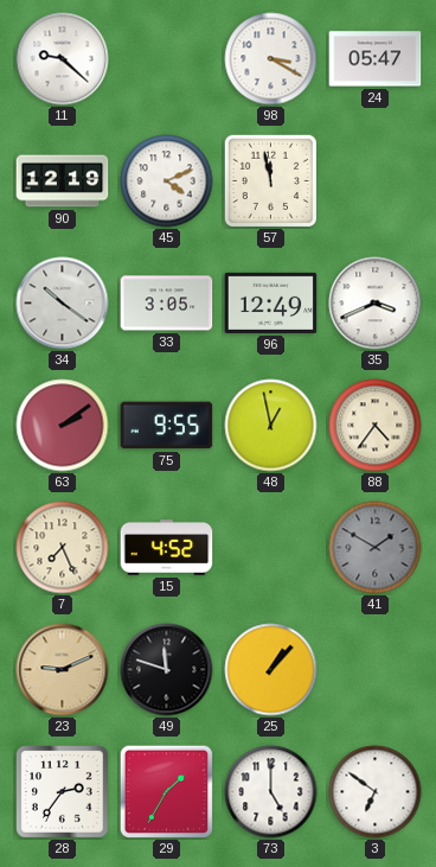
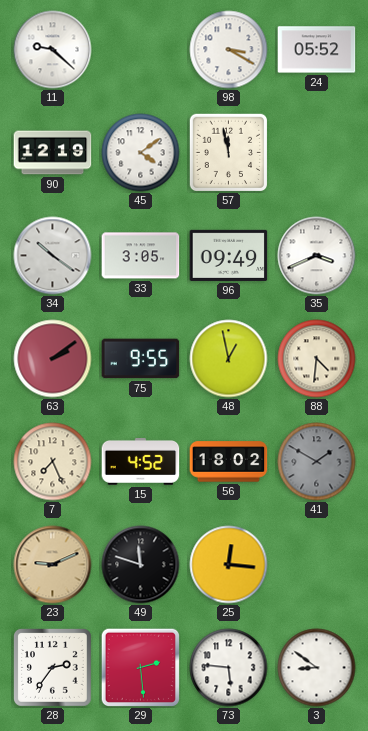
24: 05:47 -> 05:52 (317, 50)
45: 4:11 -> 4:09 (141, 153)
96: 12:49 -> 09:49 (229, 255)
88: 4:36 -> 4:31 (317, 359)
56: none -> 18:02 (229, 462)
25: 1:07 -> 12:16 (229, 565)
29: 1:35 -> 2:29 (140, 667)
73: 5:00 -> 5:46 (229, 668)
3: 6:51 -> 8:51 (317, 668)
